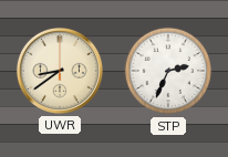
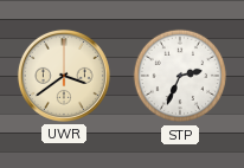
UWR: 8:39 -> 3:39 (64, 76)
